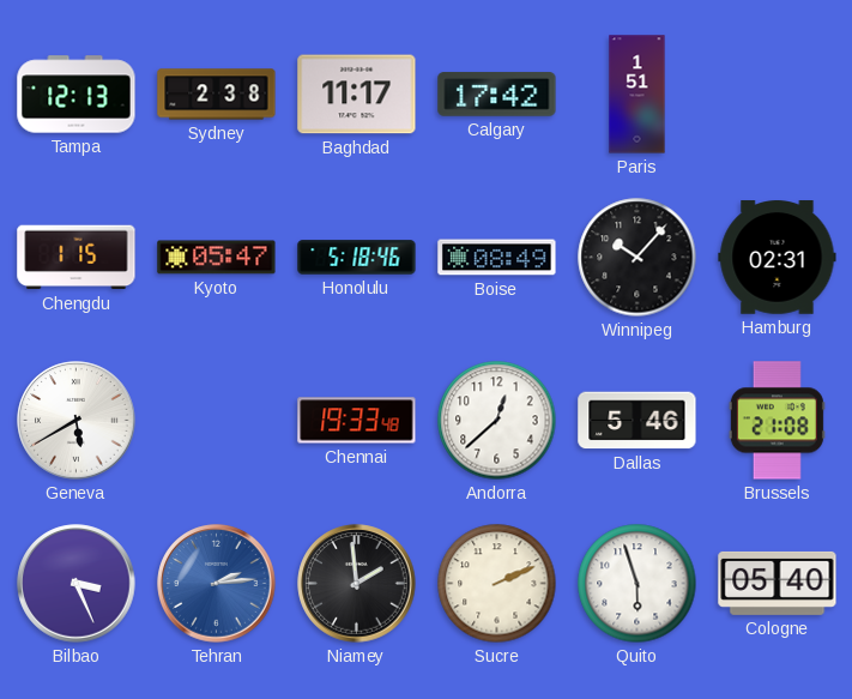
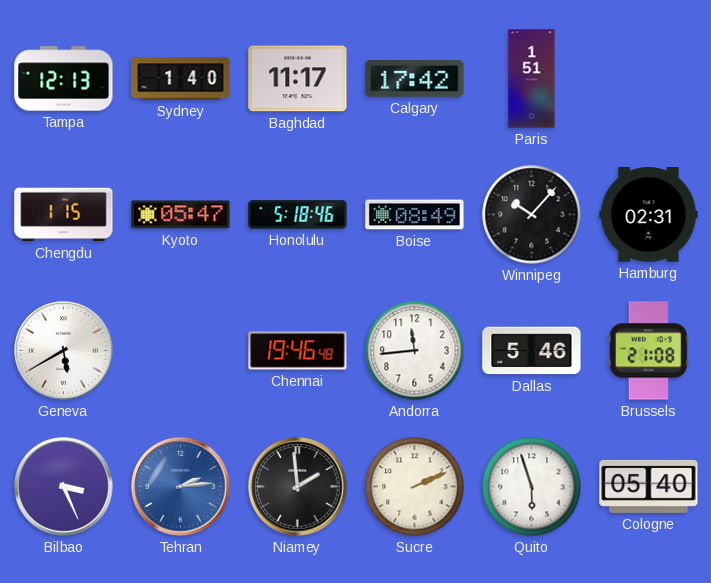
Sydney: 2:38 -> 1:40 (181, 79)
Chennai: 19:33 -> 19:46 (298, 351)
Andorra: 12:38 -> 11:44 (415, 351)
